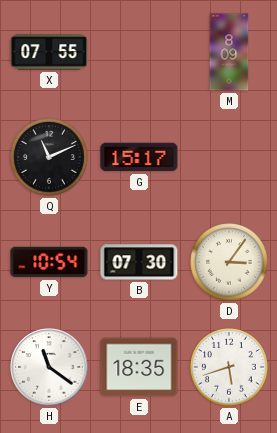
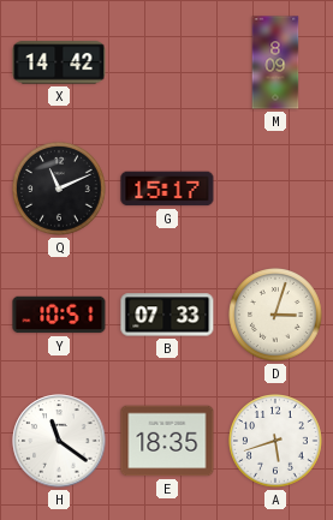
X: 07:55 -> 14:42 (59, 62)
Y: 10:54 -> 10:51 (59, 315)
B: 07:30 -> 07:33 (167, 315)
D: 3:06 -> 3:03 (276, 316)
